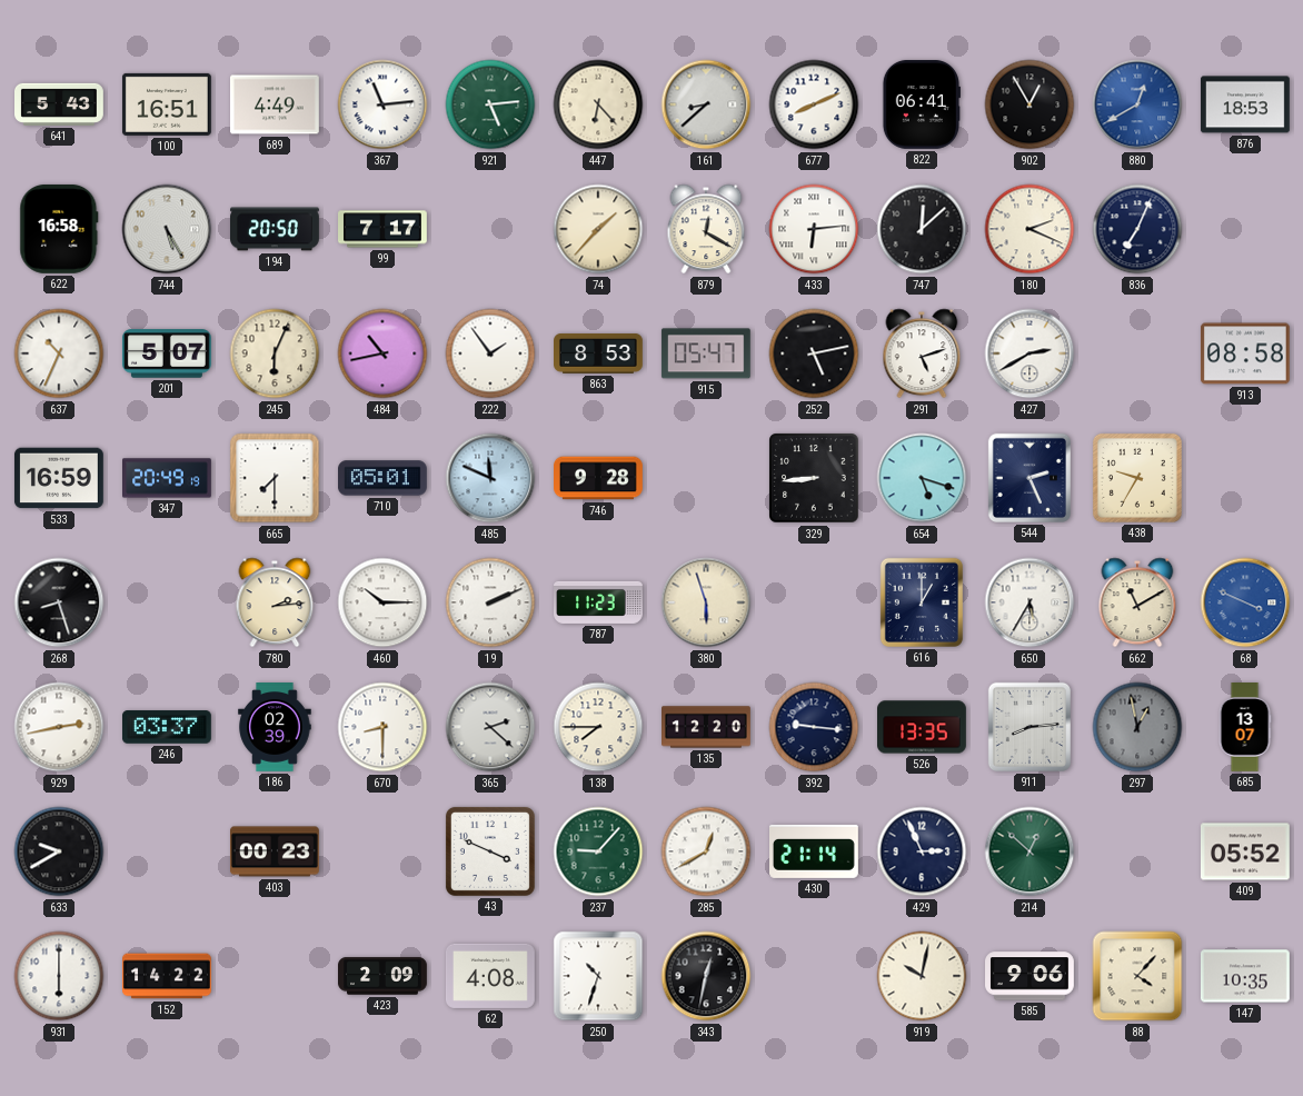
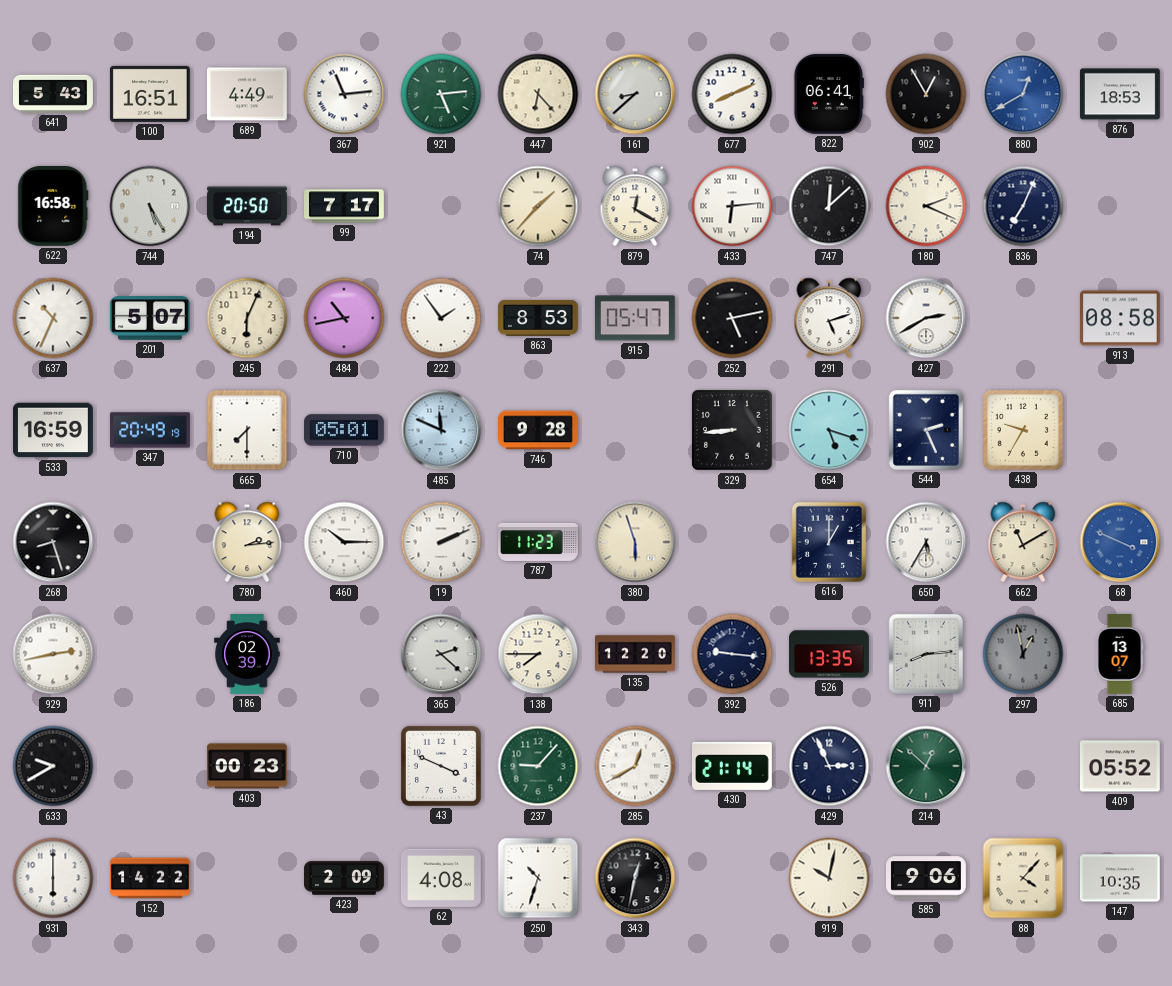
246: 03:37 -> none (168, 727)
670: 8:30 -> none (382, 727)
